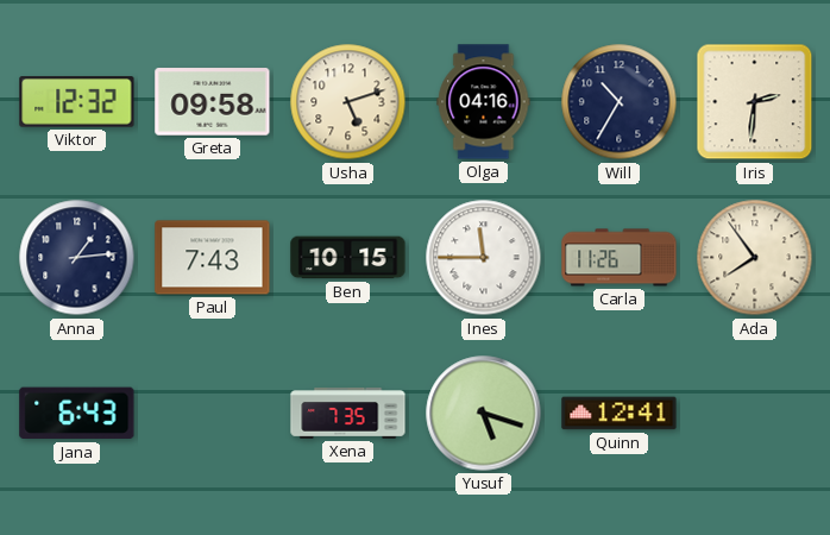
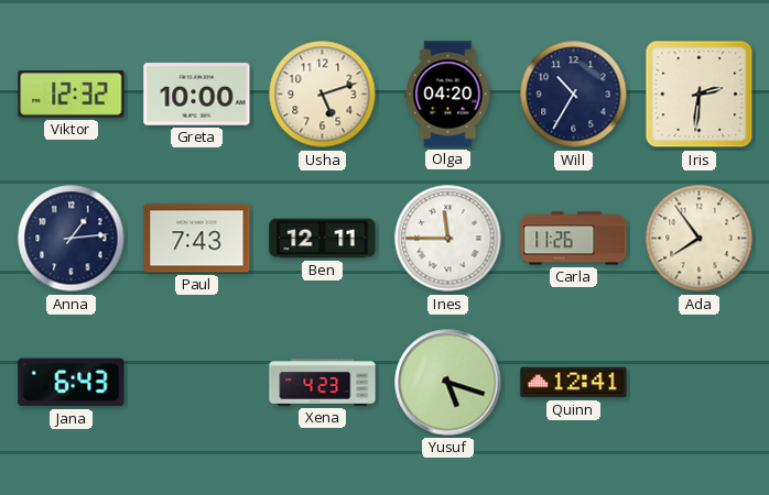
Greta: 09:58 -> 10:00 (197, 95)
Olga: 04:16 -> 04:20 (448, 95)
Ben: 10:15 -> 12:11 (323, 239)
Xena: 7:35 -> 4:23 (323, 383)
